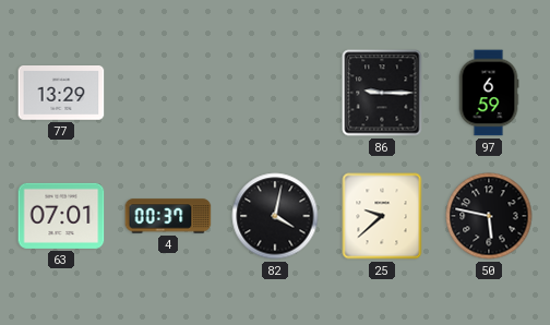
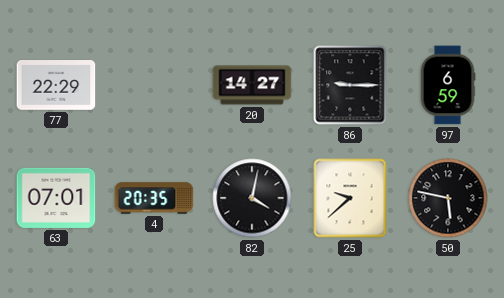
77: 13:29 -> 22:29 (56, 86)
20: none -> 14:27 (252, 85)
4: 00:37 -> 20:35 (154, 198)
